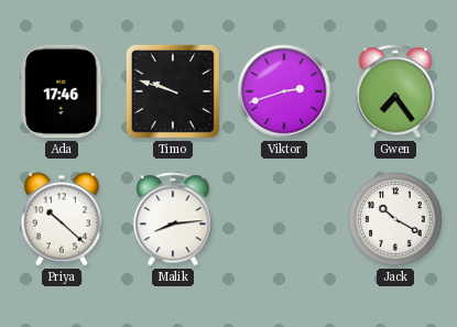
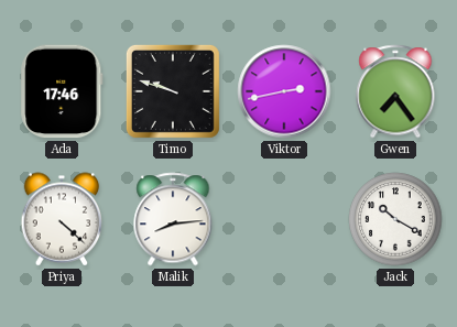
Viktor: 2:42 -> 2:43 (284, 91)
Priya: 10:22 -> 4:22 (62, 219)
